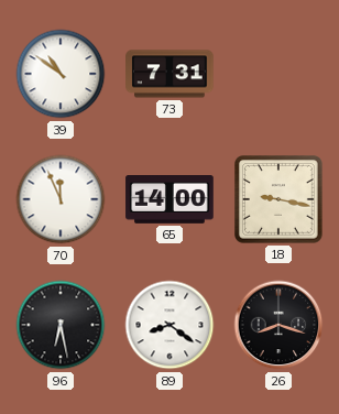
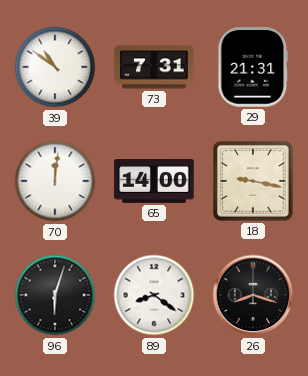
29: none -> 21:31 (253, 67)
70: 11:56 -> 12:01 (55, 181)
96: 6:28 -> 6:03 (55, 295)
